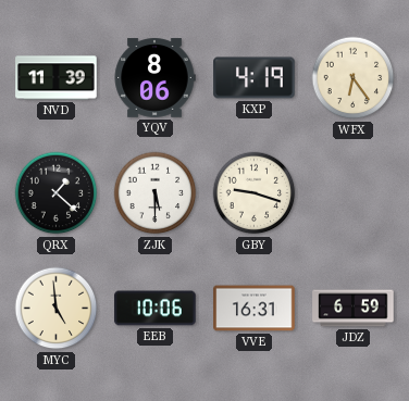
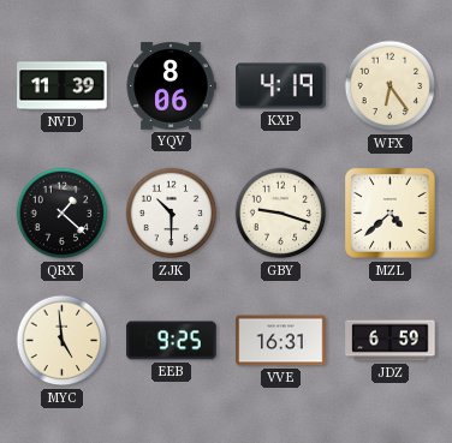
ZJK: 5:30 -> 10:30 (172, 214)
MZL: none -> 4:38 (391, 214)
EEB: 10:06 -> 9:25 (172, 341)
